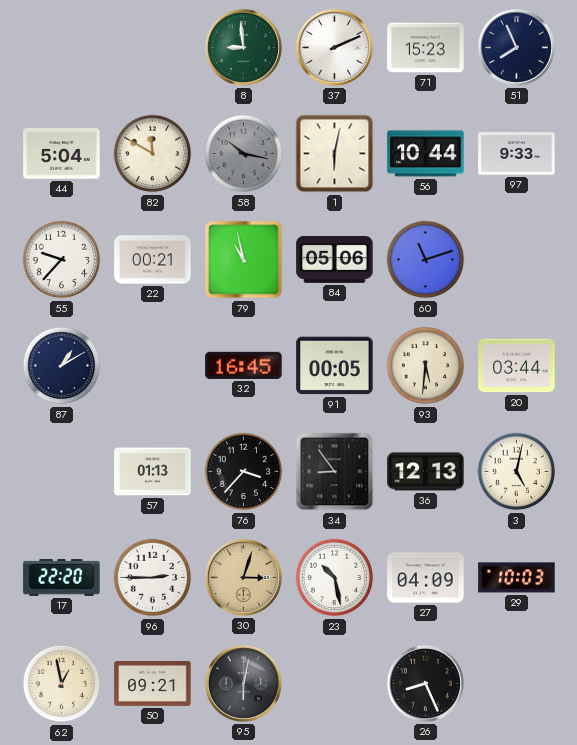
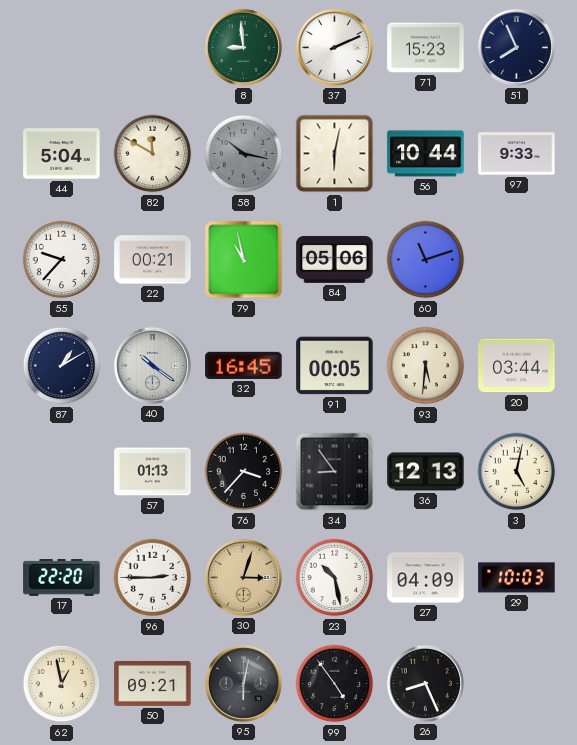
40: none -> 10:21 (152, 365)
99: none -> 4:54 (335, 684)
